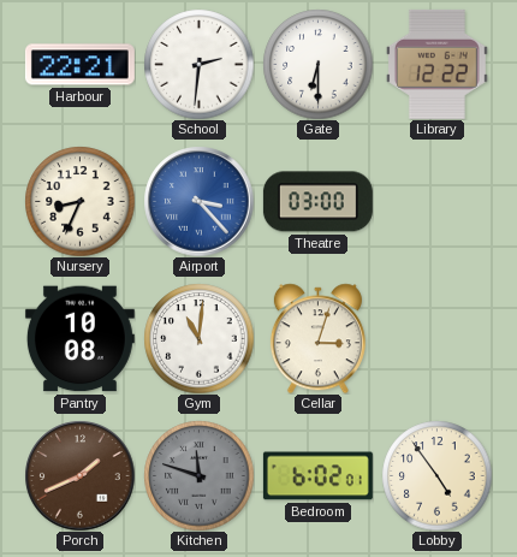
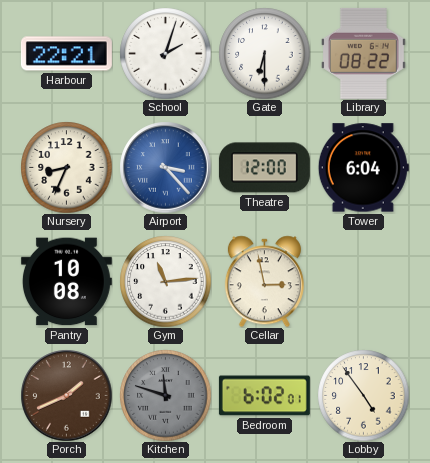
School: 2:31 -> 2:03 (165, 53)
Library: 12:22 -> 08:22 (363, 53)
Theatre: 03:00 -> 12:00 (264, 168)
Tower: none -> 6:04 (363, 168)
Gym: 11:01 -> 11:14 (165, 281)
Cellar: 3:03 -> 2:58 (264, 281)
